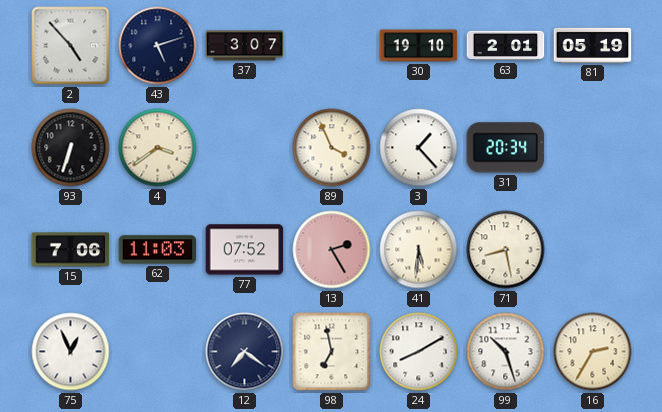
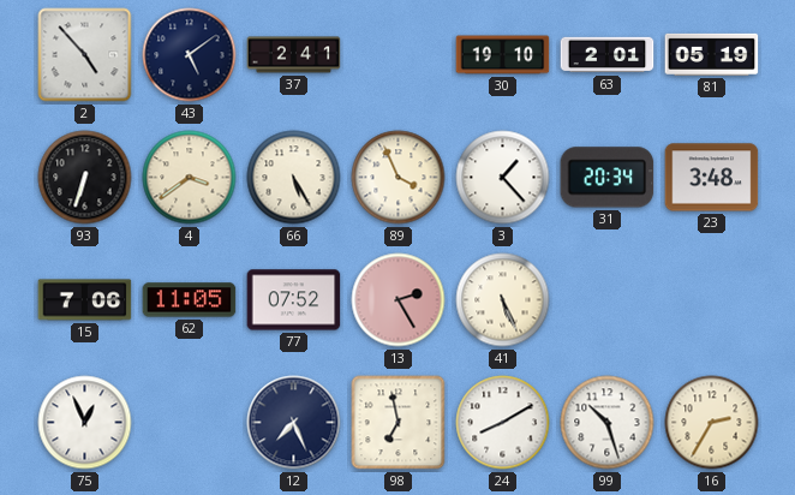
43: 5:12 -> 5:09 (190, 55)
37: 3:07 -> 2:41 (294, 55)
66: none -> 5:25 (294, 178)
23: none -> 3:48 (712, 178)
62: 11:03 -> 11:05 (190, 300)
41: 5:31 -> 5:26 (503, 300)
71: 8:28 -> none (506, 250)
12: 7:21 -> 7:26 (294, 423)
